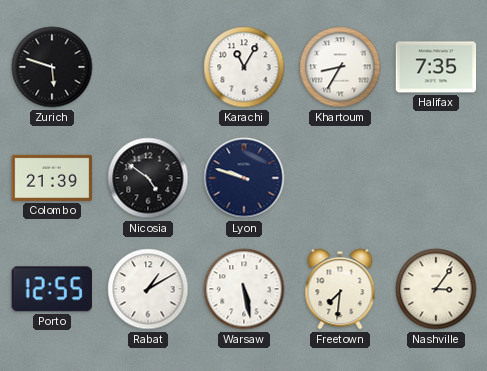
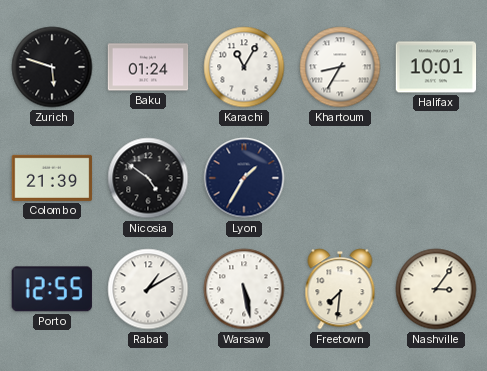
Baku: none -> 01:24 (148, 67)
Halifax: 7:35 -> 10:01 (436, 67)
Lyon: 9:48 -> 1:35 (244, 178)
